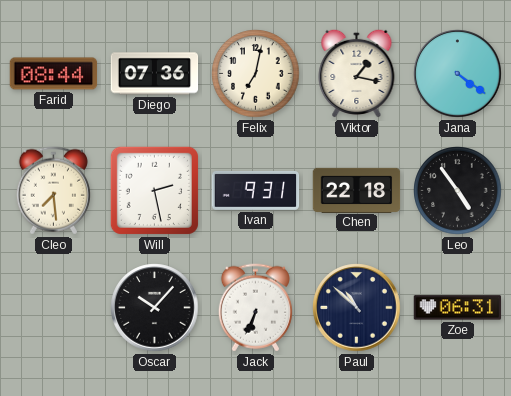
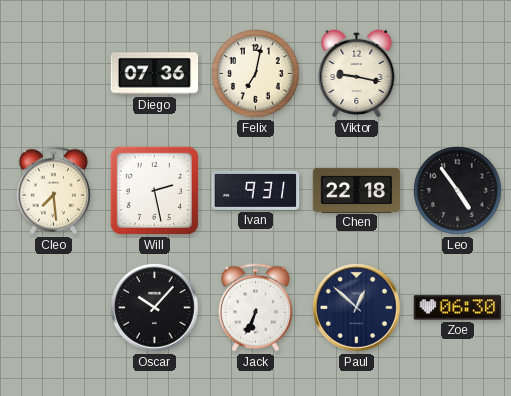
Farid: 08:44 -> none (54, 74)
Viktor: 1:17 -> 9:17 (357, 73)
Jana: 4:21 -> none (458, 74)
Paul: 10:52 -> 12:52 (357, 308)
Zoe: 06:31 -> 06:30 (458, 308)
